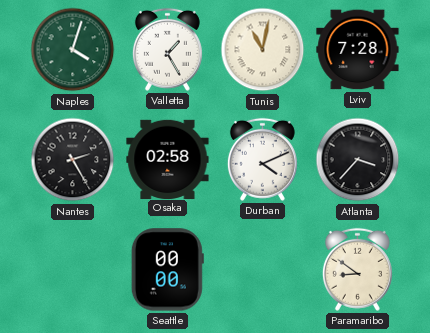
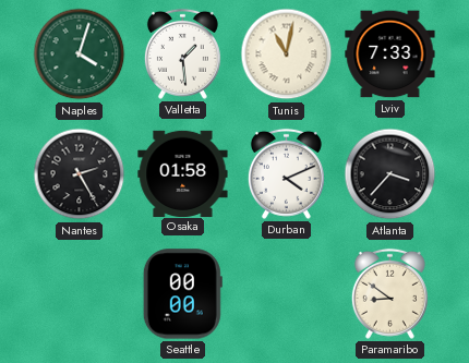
Valletta: 1:25 -> 1:29 (182, 53)
Lviv: 7:28 -> 7:33 (390, 55)
Osaka: 02:58 -> 01:58 (183, 173)
